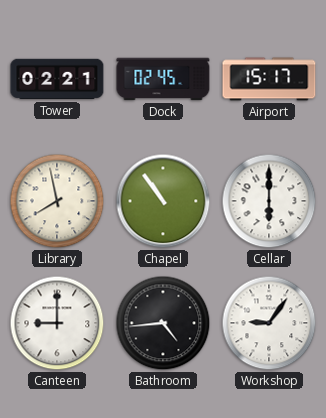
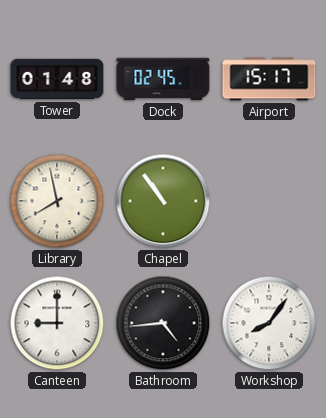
Tower: 02:21 -> 01:48 (57, 79)
Cellar: 6:00 -> none (269, 201)
Workshop: 9:06 -> 8:06 (269, 323)
